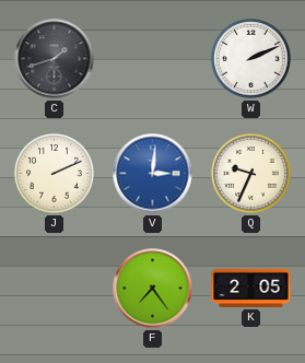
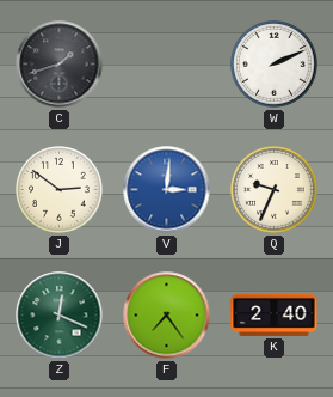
J: 2:11 -> 2:51 (60, 190)
Z: none -> 12:19 (60, 316)
K: 2:05 -> 2:40 (275, 314)
